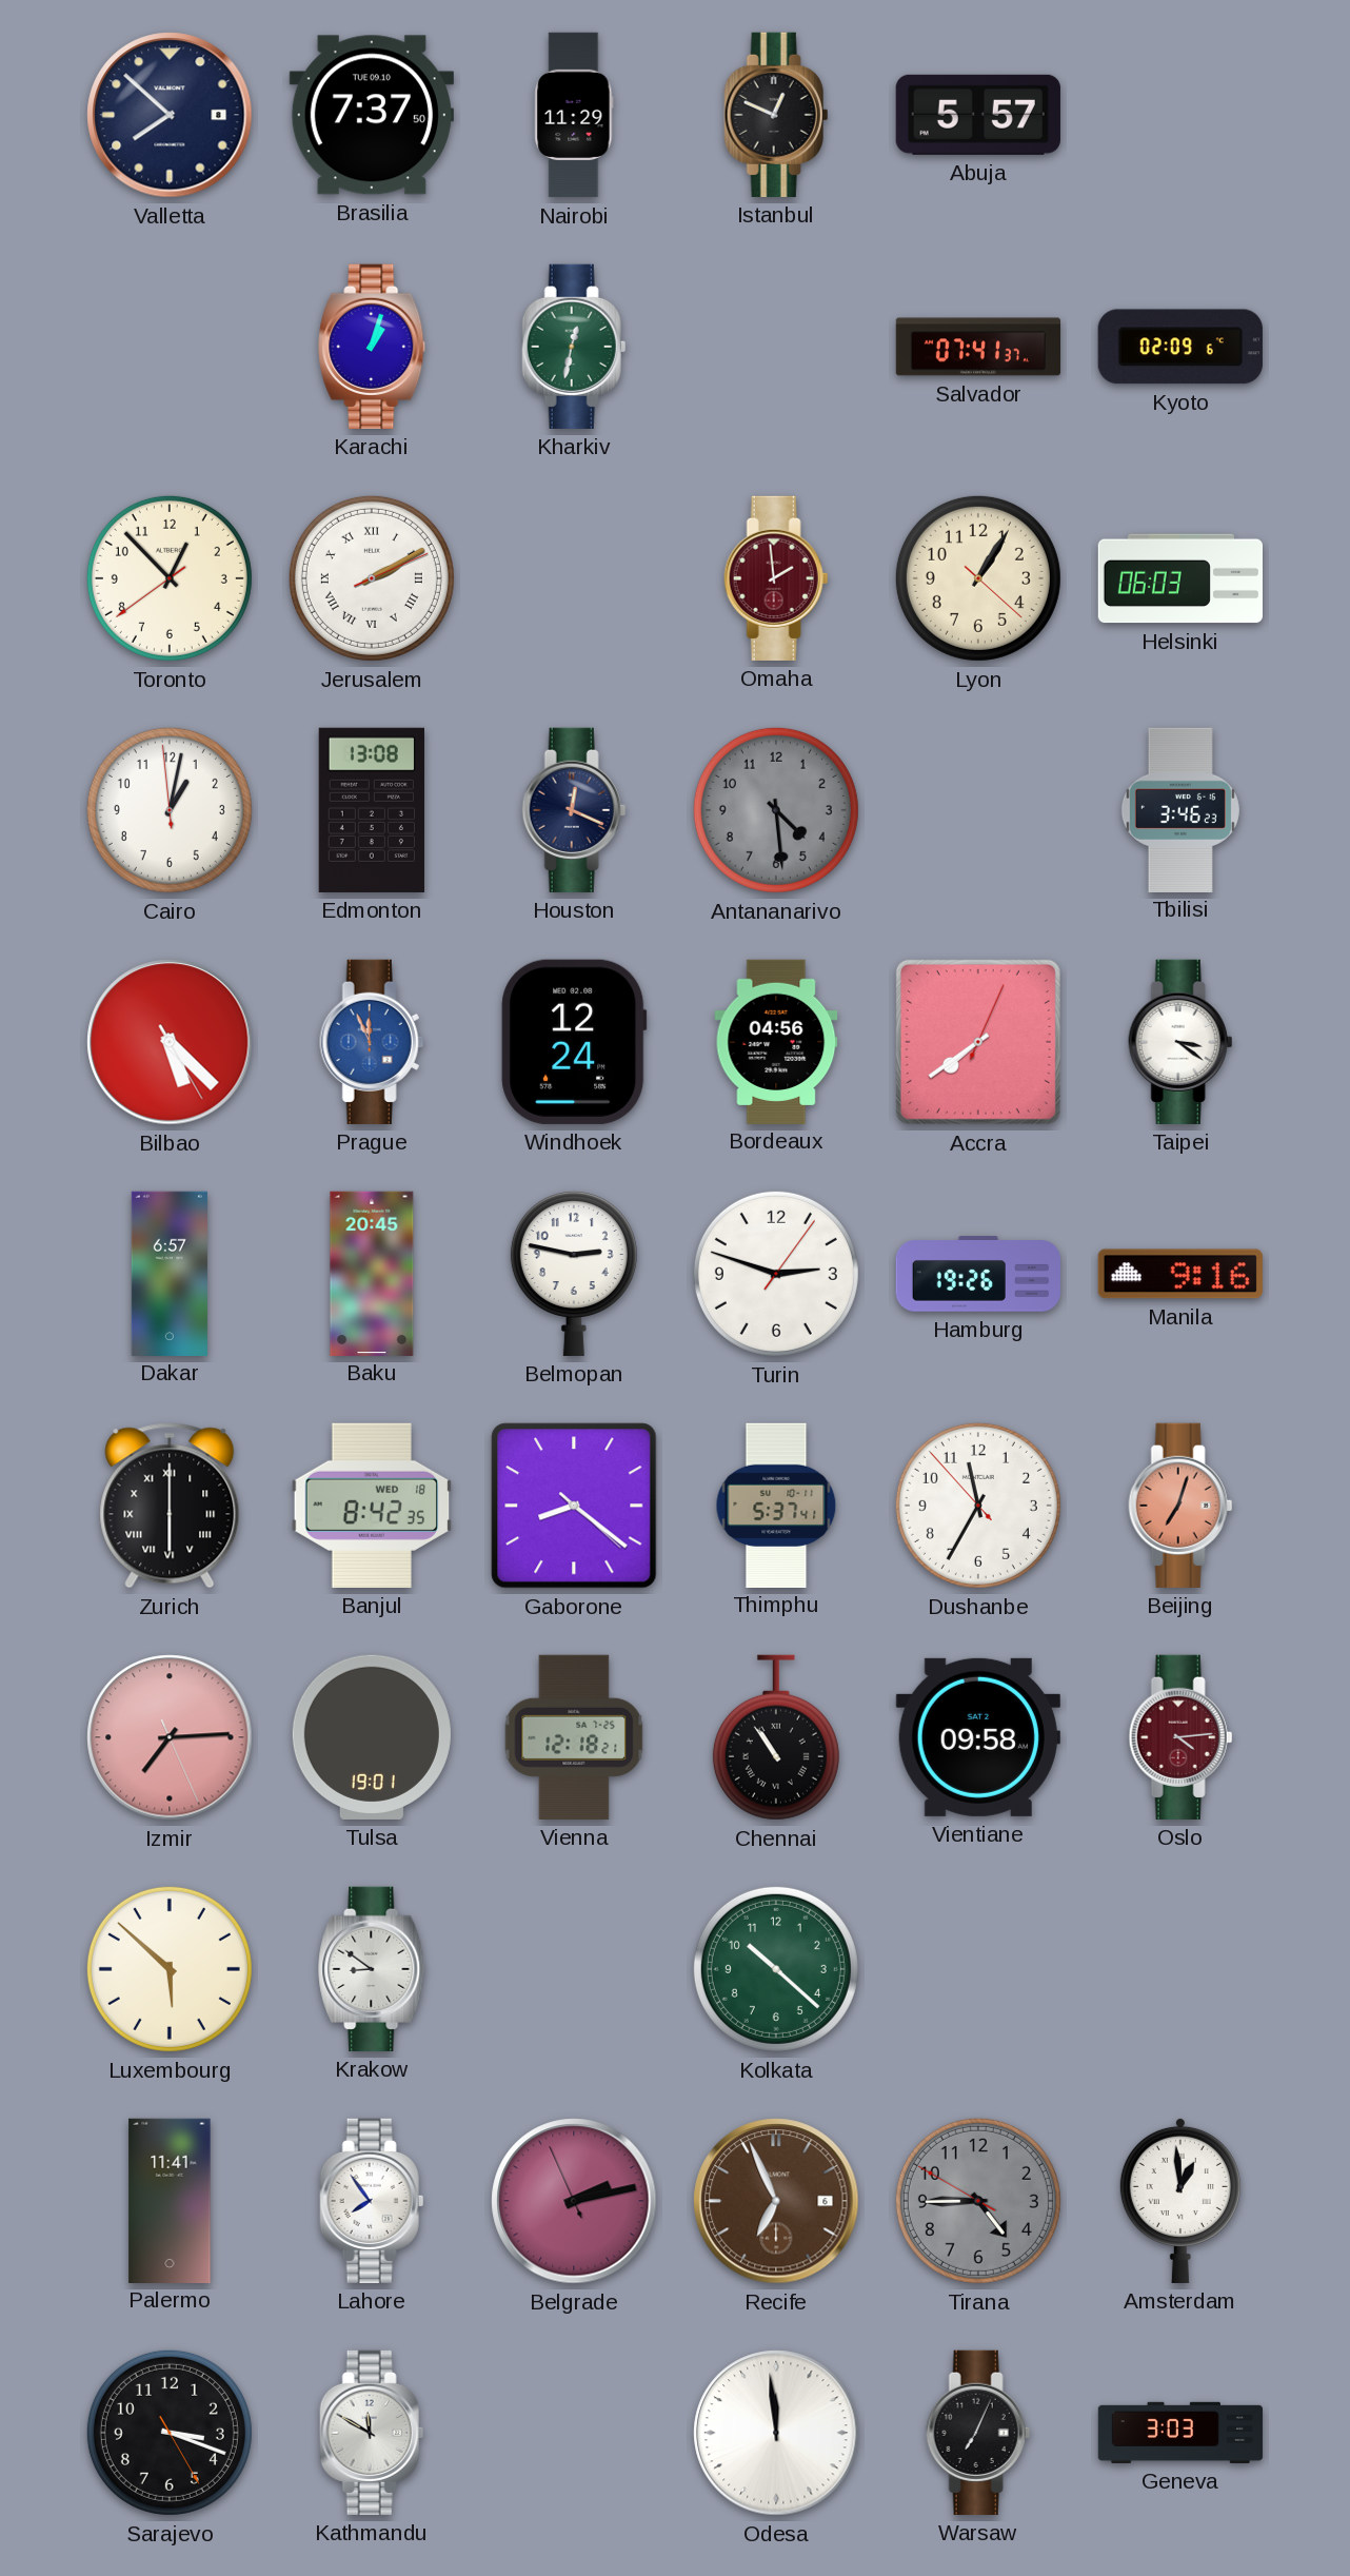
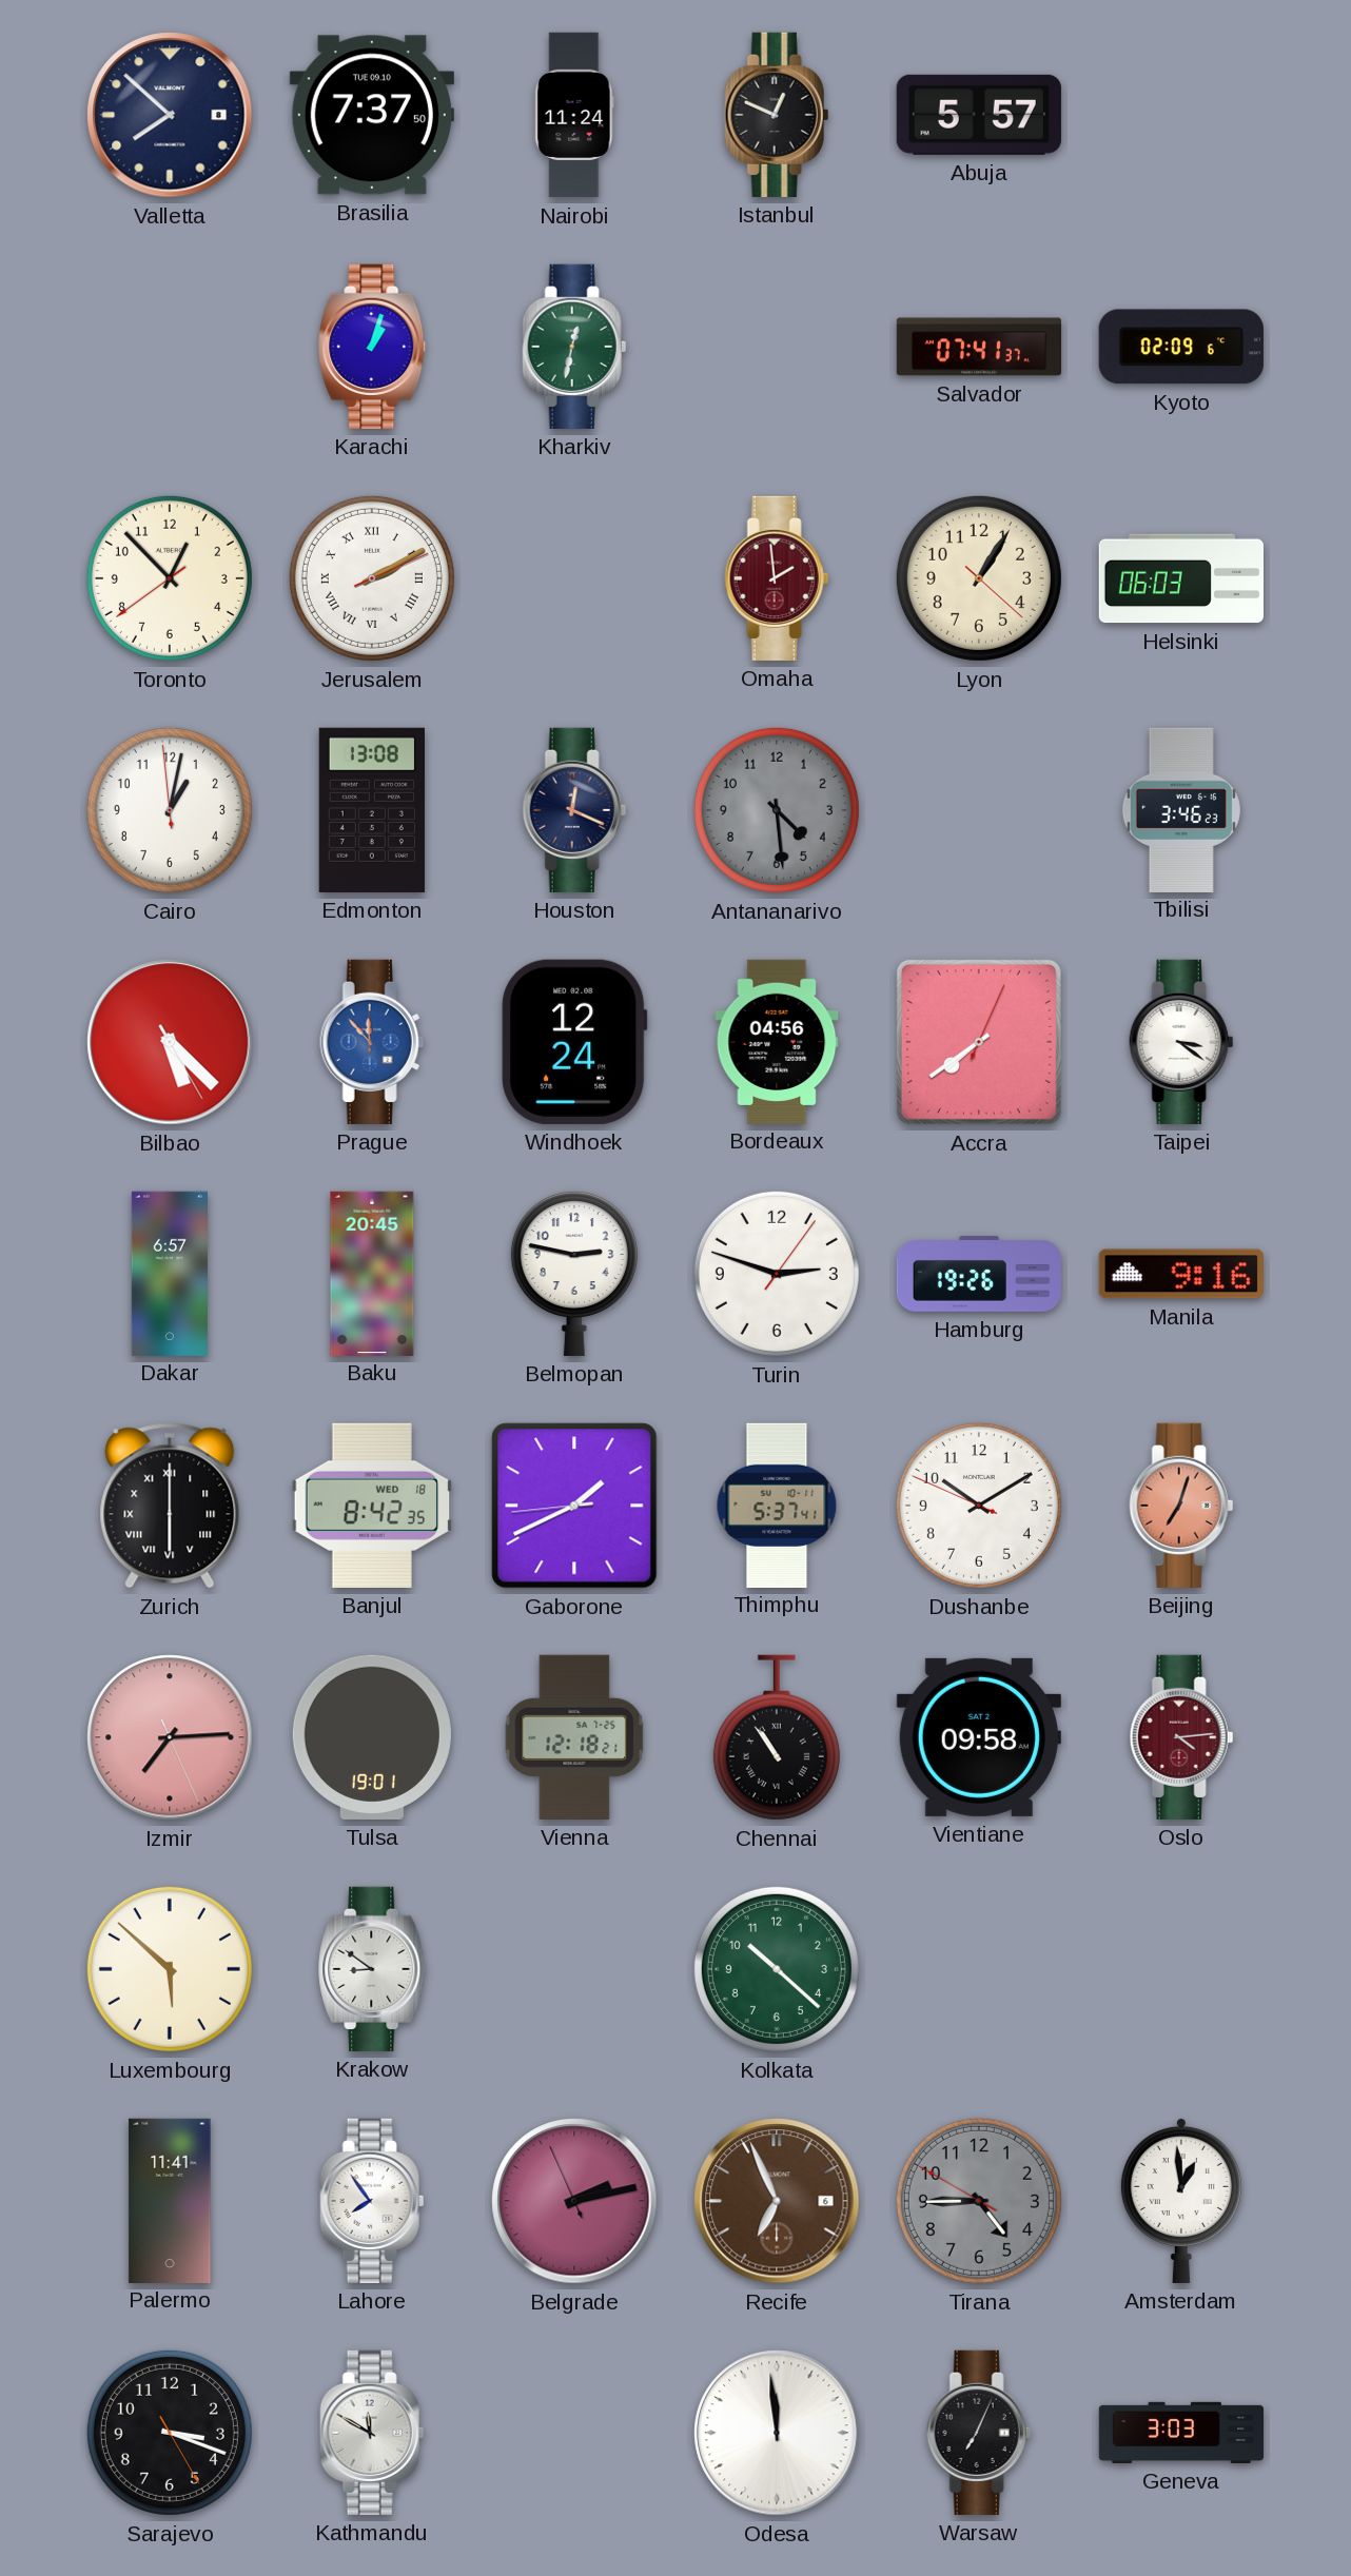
Nairobi: 11:29 -> 11:24 (574, 115)
Prague: 11:56 -> 11:53 (372, 1042)
Gaborone: 8:21 -> 1:40 (574, 1506)
Dushanbe: 11:34 -> 10:09 (979, 1506)
